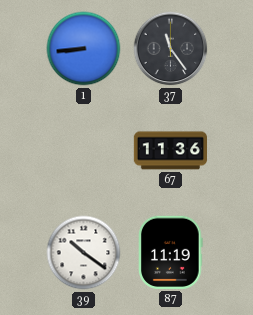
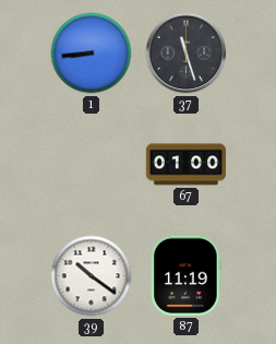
37: 11:24 -> 11:27 (187, 54)
67: 11:36 -> 01:00 (185, 165)
